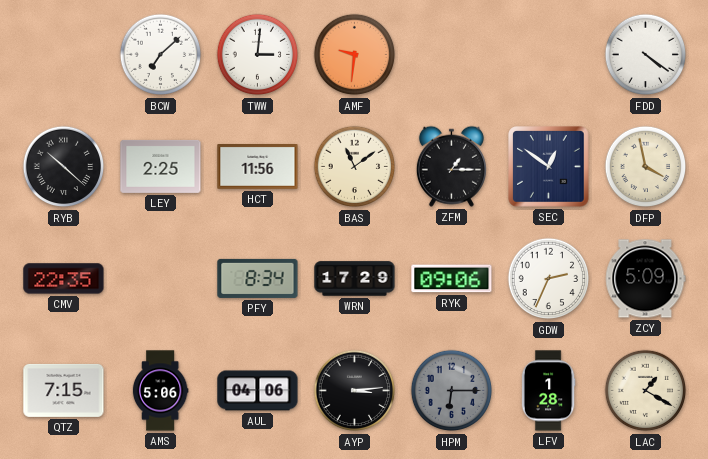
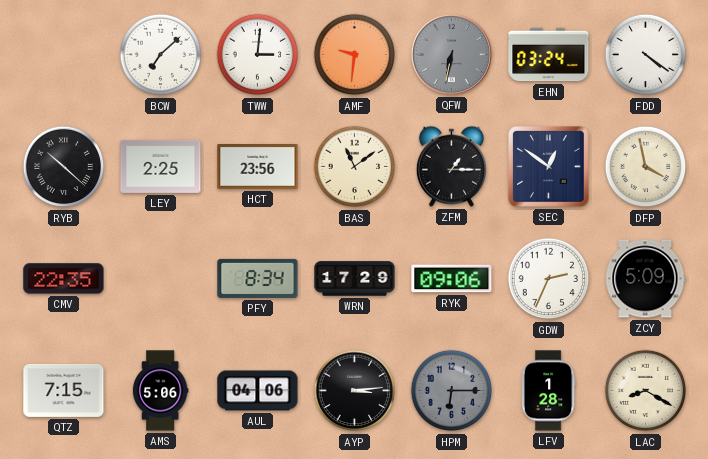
QFW: none -> 6:32 (451, 54)
EHN: none -> 03:24 (549, 55)
HCT: 11:56 -> 23:56 (258, 167)
LAC: 1:20 -> 8:20 (646, 391)
